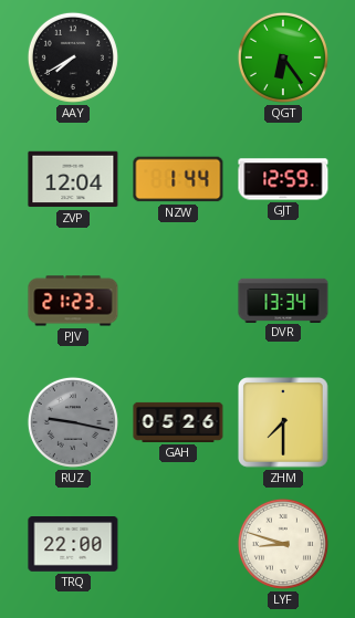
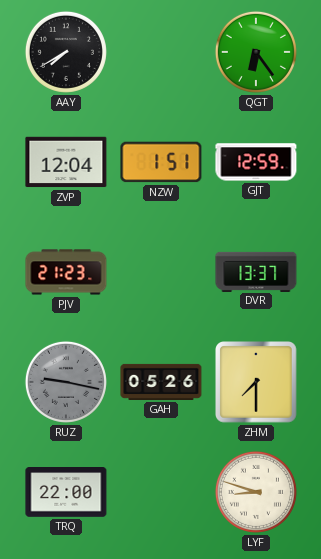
NZW: 1:44 -> 1:51 (161, 162)
DVR: 13:34 -> 13:37 (256, 271)
